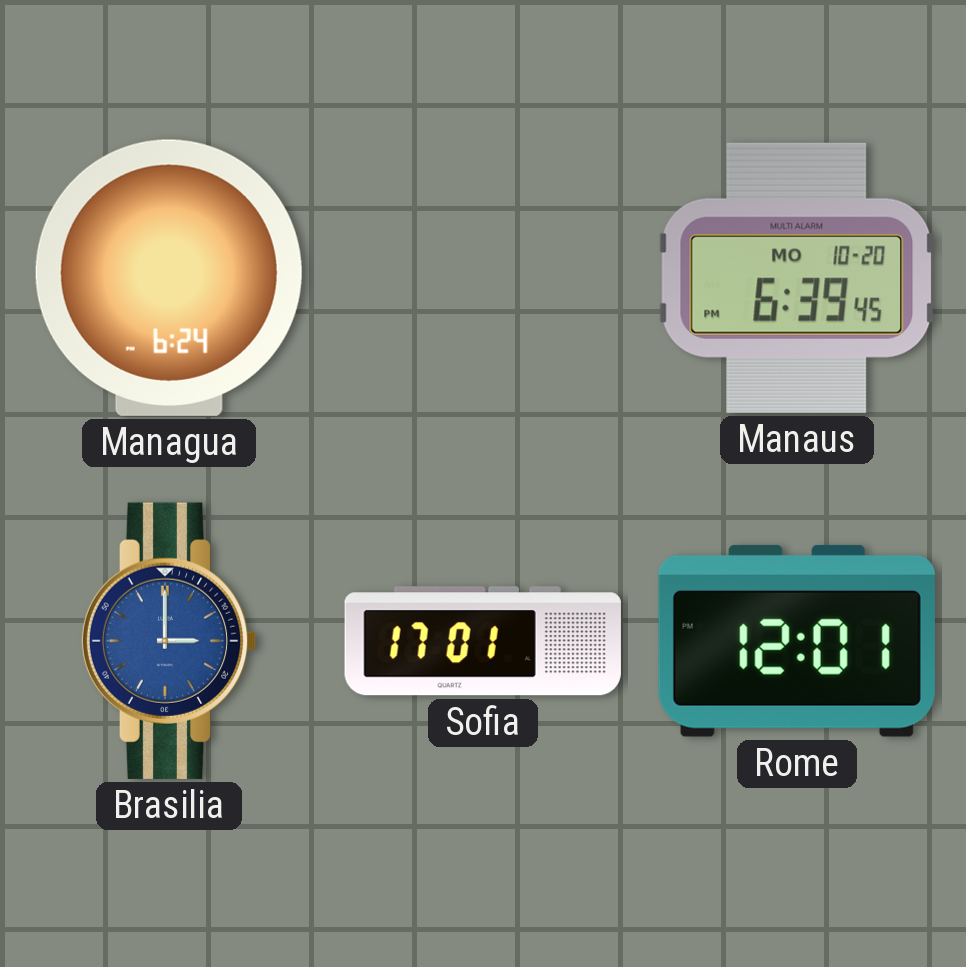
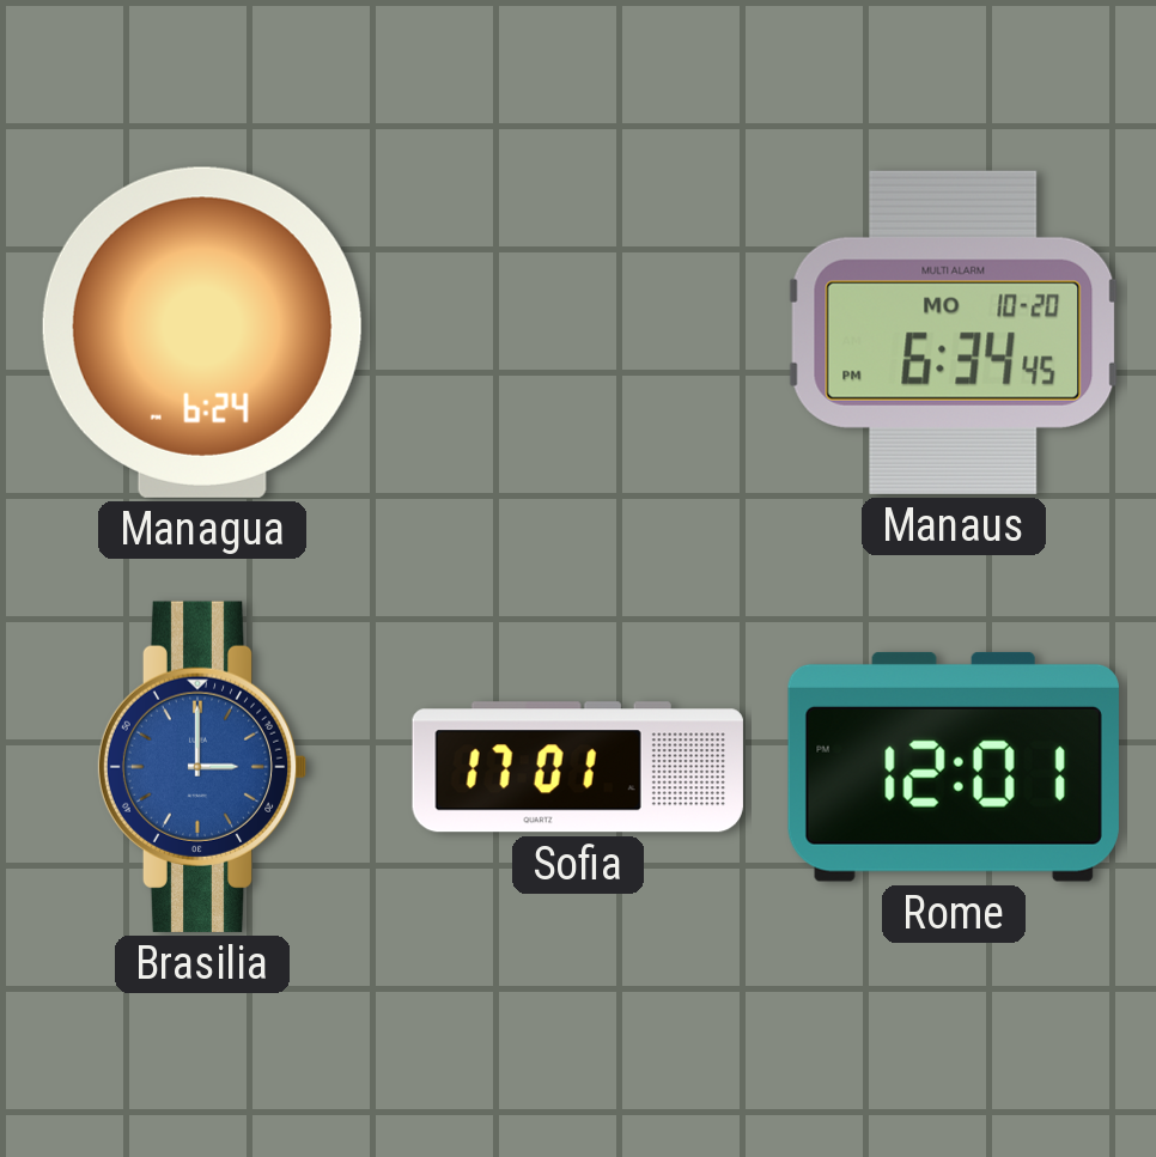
Manaus: 6:39 -> 6:34 (954, 333)
